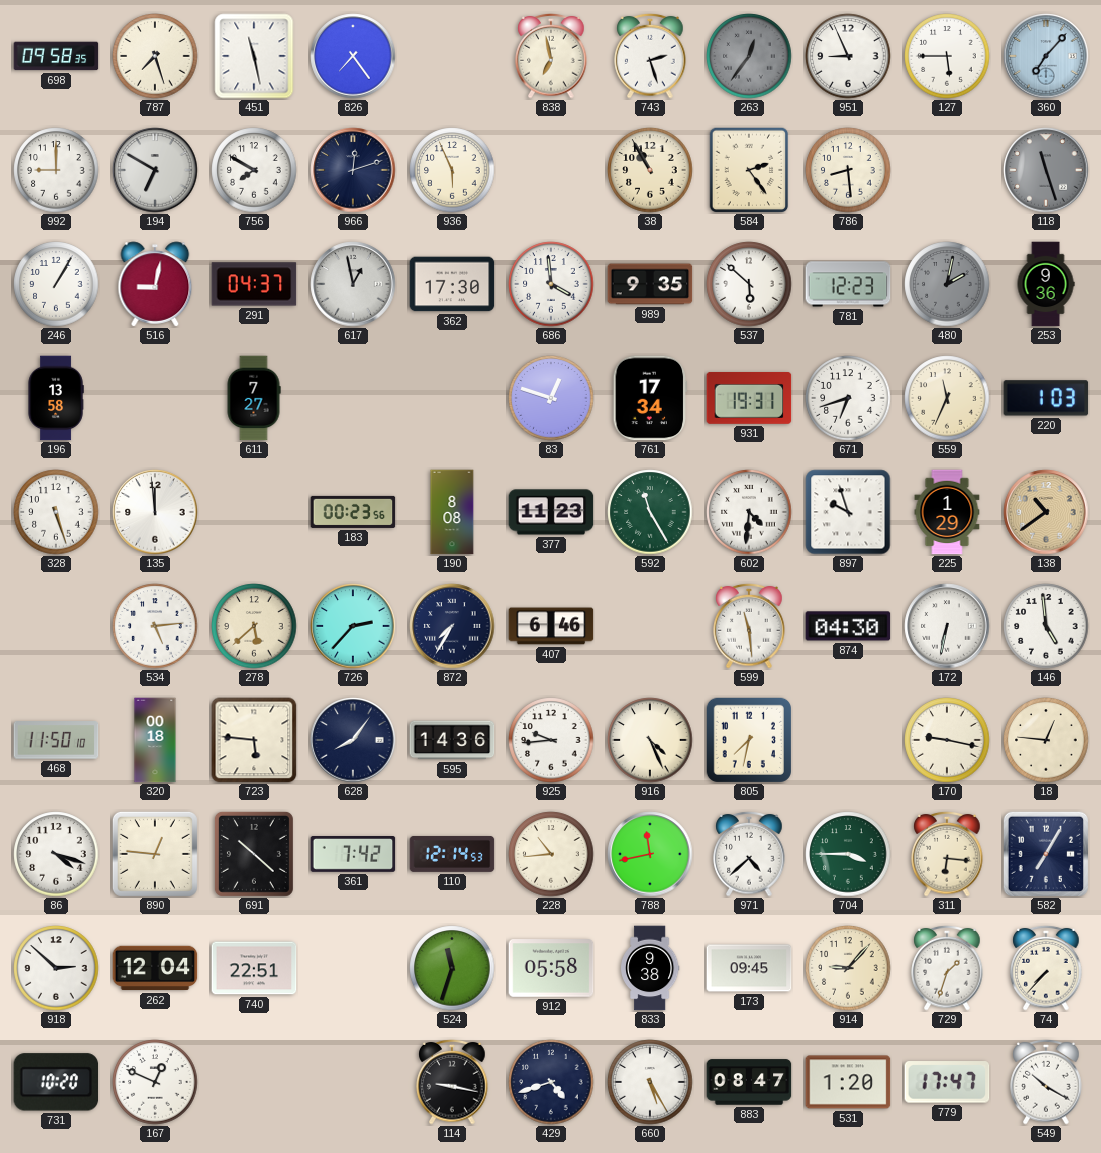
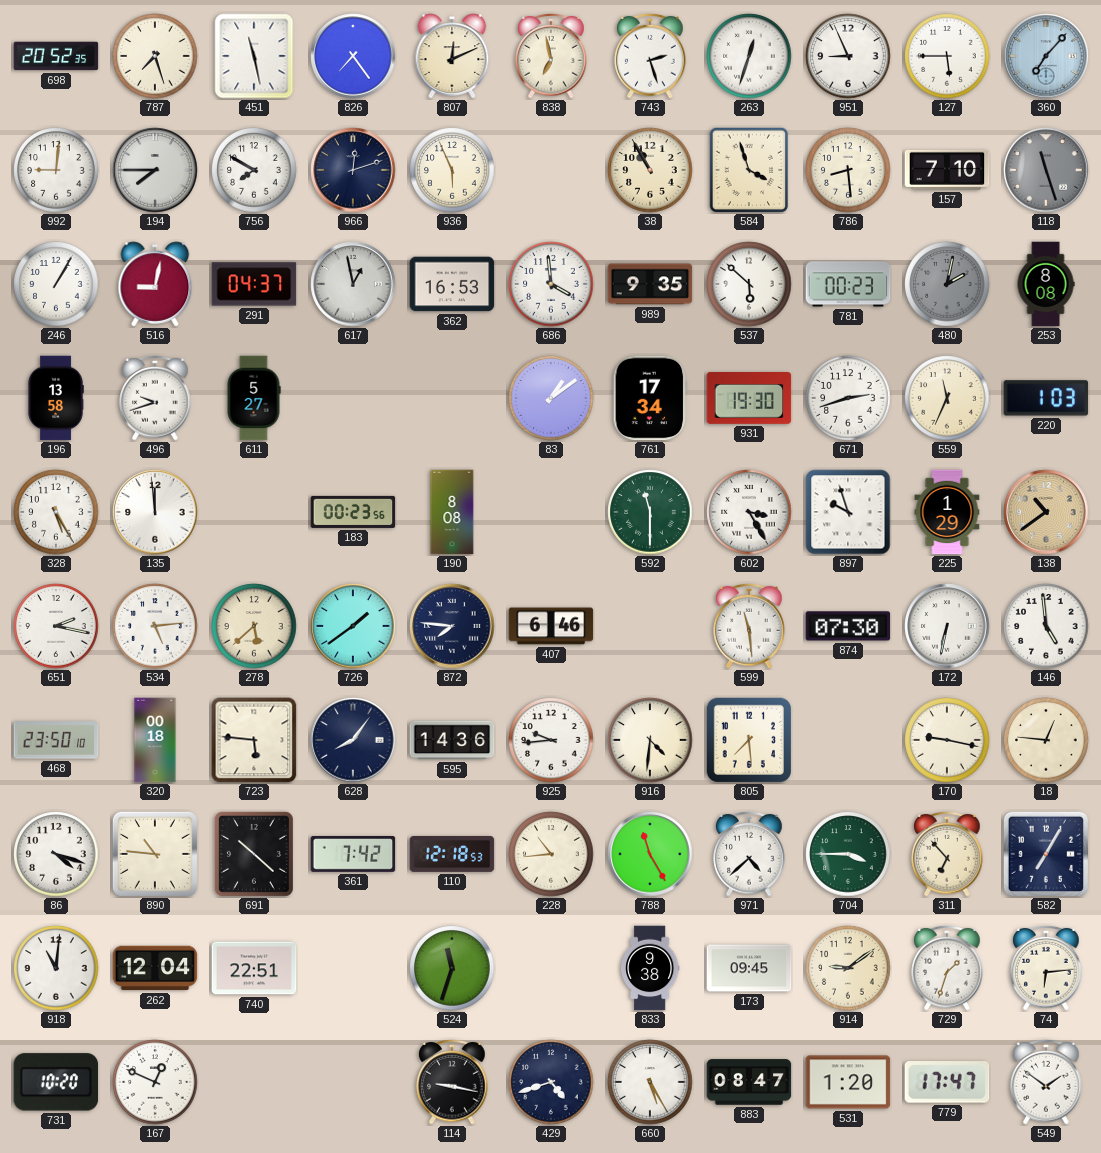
698: 09:58 -> 20:52 (56, 56)
807: none -> 12:11 (452, 56)
263: 12:36 -> 12:33 (749, 56)
263 dial: grey -> white (749, 56)
992: 9:00 -> 9:01 (56, 170)
194: 6:50 -> 7:45 (155, 170)
584: 2:24 -> 3:57 (749, 170)
157: none -> 7:10 (947, 170)
362: 17:30 -> 16:53 (452, 284)
781: 12:23 -> 00:23 (848, 284)
253: 9:36 -> 8:08 (1046, 284)
496: none -> 9:42 (155, 398)
611: 7:27 -> 5:27 (254, 398)
83: 12:48 -> 1:09 (551, 398)
931: 19:31 -> 19:30 (749, 399)
671: 6:42 -> 2:42 (848, 398)
328: 5:27 -> 5:25 (56, 512)
377: 11:23 -> none (551, 512)
592: 11:25 -> 11:30 (650, 512)
602: 4:31 -> 3:25 (749, 512)
651: none -> 2:17 (56, 626)
726: 2:37 -> 1:39 (353, 626)
872: 7:35 -> 7:46 (452, 626)
874: 04:30 -> 07:30 (848, 626)
468: 11:50 -> 23:50 (56, 740)
916: 4:26 -> 4:31 (650, 740)
805: 7:32 -> 7:29 (748, 739)
890: 12:46 -> 10:46 (155, 854)
110: 12:14 -> 12:18 (452, 854)
788: 11:43 -> 11:25 (650, 854)
311: 6:16 -> 6:53 (947, 854)
918: 2:52 -> 11:01 (56, 968)
912: 05:58 -> none (551, 968)
914: 9:07 -> 9:09 (848, 968)
74: 7:37 -> 6:14 (1046, 968)
549: 10:20 -> 1:51 (1046, 1082)
